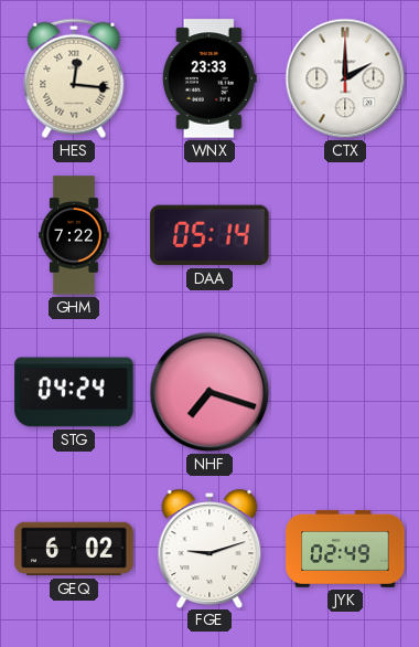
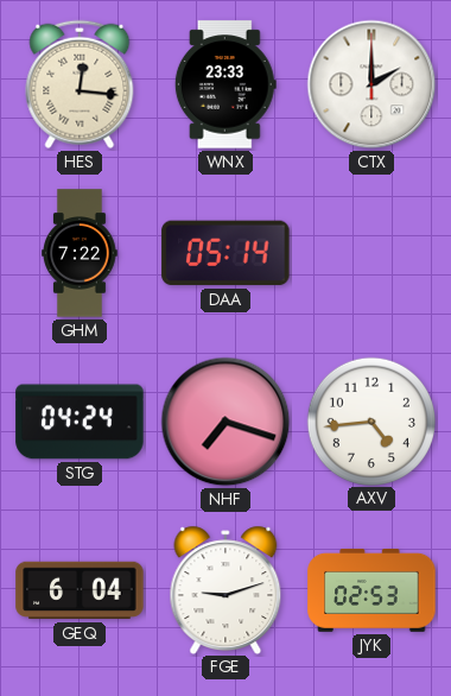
AXV: none -> 4:44 (370, 420)
GEQ: 6:02 -> 6:04 (80, 590)
JYK: 02:49 -> 02:53 (371, 590)
